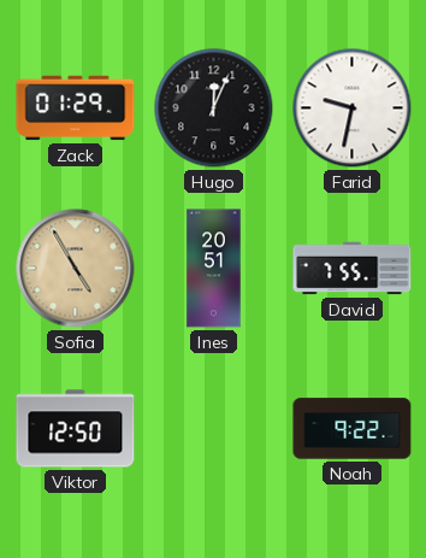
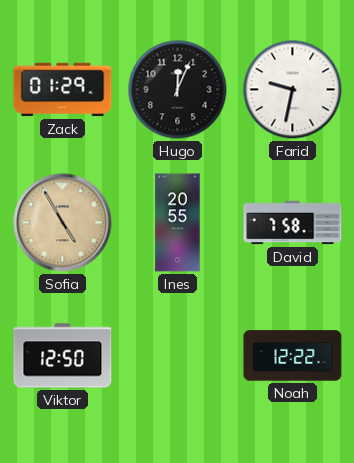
Ines: 20:51 -> 20:55 (178, 223)
David: 7:55 -> 7:58 (293, 223)
Noah: 9:22 -> 12:22 (293, 356)
